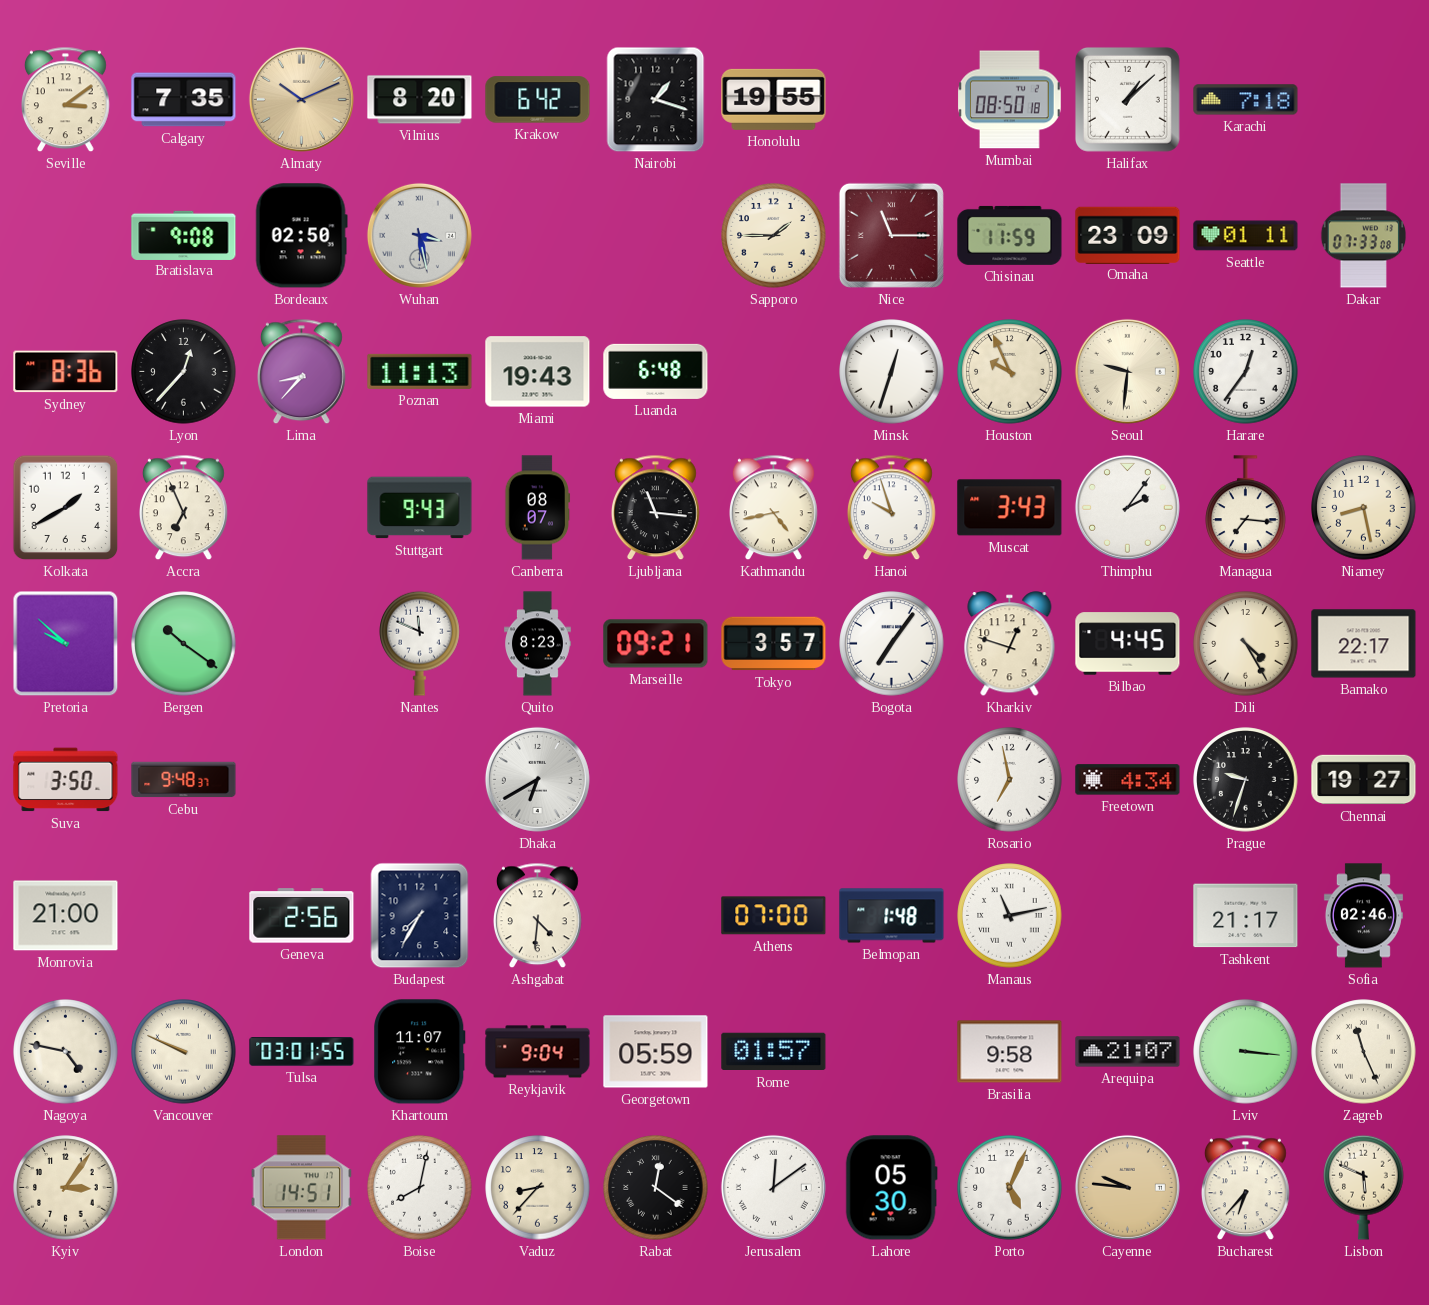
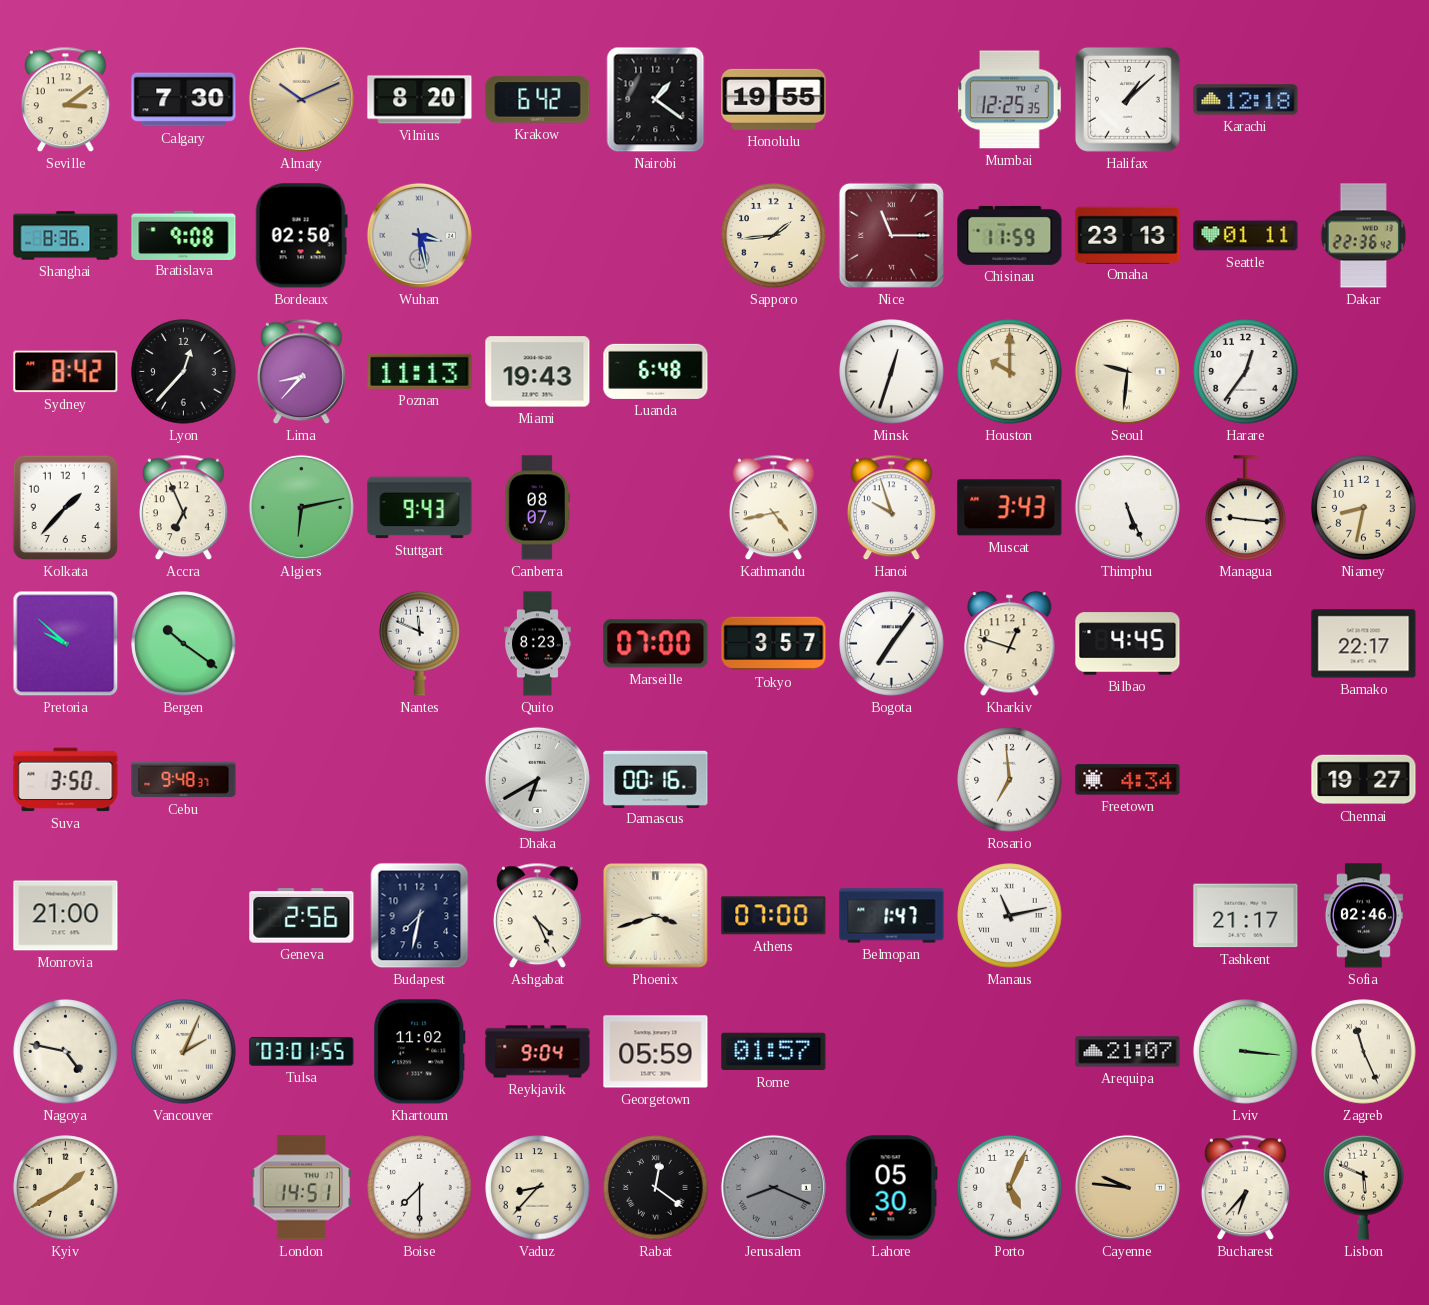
Calgary: 7:35 -> 7:30 (184, 100)
Nairobi: 1:18 -> 1:21 (656, 100)
Mumbai: 08:50 -> 12:25 (1010, 100)
Karachi: 7:18 -> 12:18 (1246, 100)
Shanghai: none -> 8:36 (66, 236)
Sapporo: 1:45 -> 1:44 (774, 236)
Omaha: 23:09 -> 23:13 (1128, 235)
Dakar: 07:33 -> 22:36 (1364, 236)
Sydney: 8:36 -> 8:42 (66, 372)
Houston: 9:56 -> 10:00 (1010, 372)
Kolkata: 1:40 -> 1:37 (66, 508)
Algiers: none -> 6:13 (301, 507)
Ljubljana: 11:16 -> none (656, 508)
Thimphu: 2:06 -> 5:26 (1127, 507)
Managua: 7:16 -> 9:16 (1246, 508)
Niamey: 8:28 -> 8:32 (1364, 508)
Marseille: 09:21 -> 07:00 (656, 644)
Dili: 4:25 -> none (1246, 644)
Damascus: none -> 00:16 (656, 779)
Rosario: 6:58 -> 6:59 (1010, 780)
Prague: 9:33 -> none (1246, 780)
Budapest: 7:35 -> 7:32 (420, 916)
Ashgabat: 4:31 -> 4:26 (538, 916)
Phoenix: none -> 3:42 (656, 916)
Belmopan: 1:48 -> 1:47 (892, 916)
Vancouver: 9:49 -> 2:04 (184, 1052)
Khartoum: 11:07 -> 11:02 (420, 1052)
Brasilia: 9:58 -> none (1010, 1052)
Kyiv: 3:06 -> 1:40 (66, 1188)
Boise: 8:02 -> 7:30 (420, 1188)
Jerusalem: 12:09 -> 8:19 (773, 1187)
Jerusalem dial: white -> grey (773, 1187)
